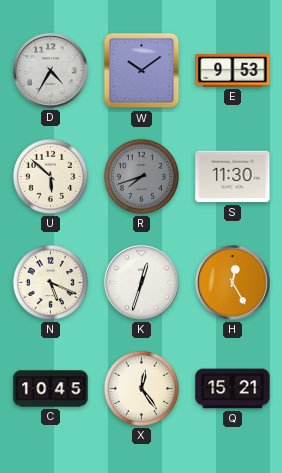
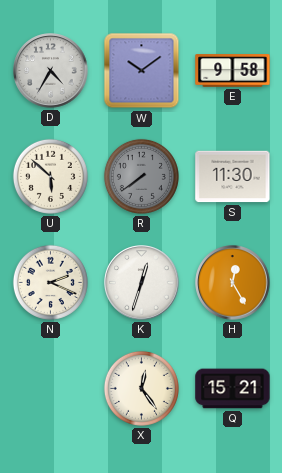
E: 9:53 -> 9:58 (233, 71)
R: 7:42 -> 7:39 (141, 176)
N: 5:19 -> 2:19 (50, 282)
C: 10:45 -> none (51, 389)
